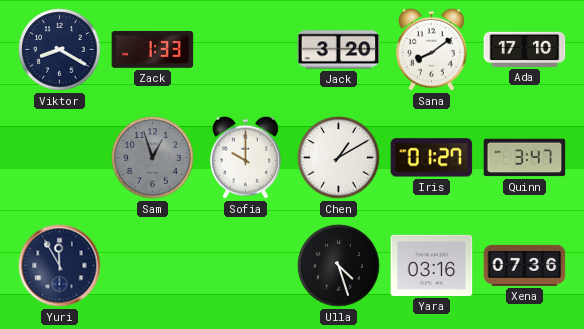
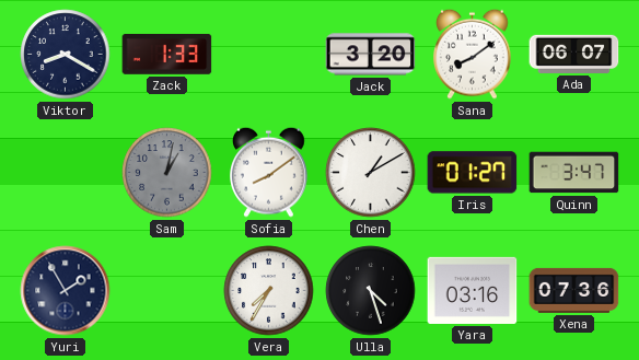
Ada: 17:10 -> 06:07 (574, 54)
Sam: 12:57 -> 1:02 (167, 173)
Sofia: 10:00 -> 8:09 (269, 172)
Yuri: 11:55 -> 1:55 (66, 291)
Vera: none -> 7:35 (269, 291)
